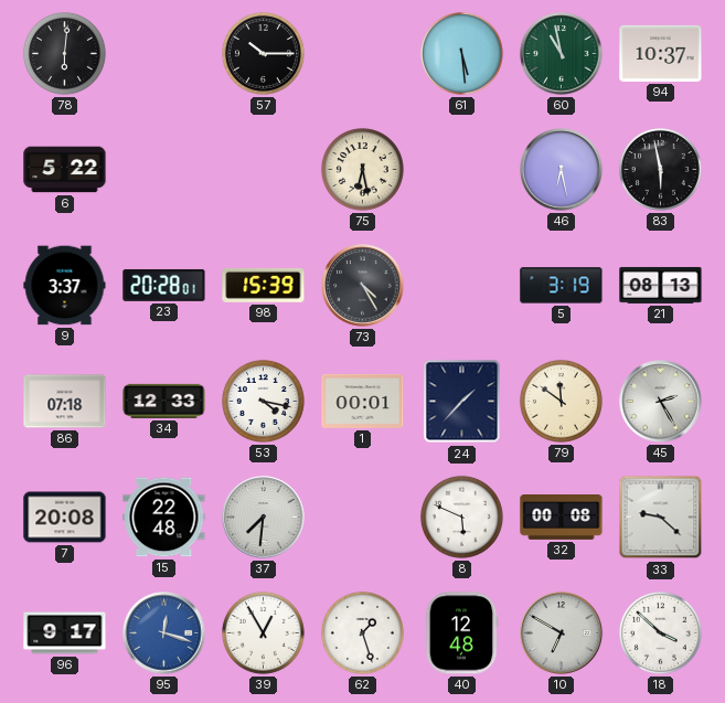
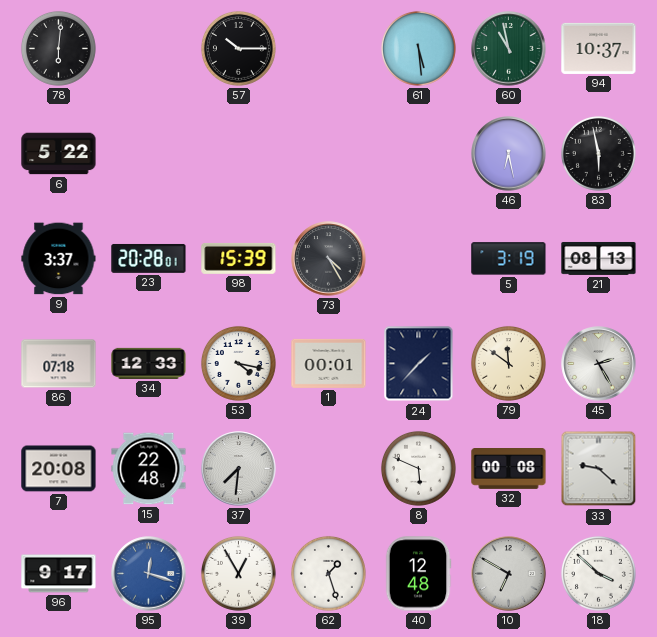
75: 6:28 -> none (362, 169)
